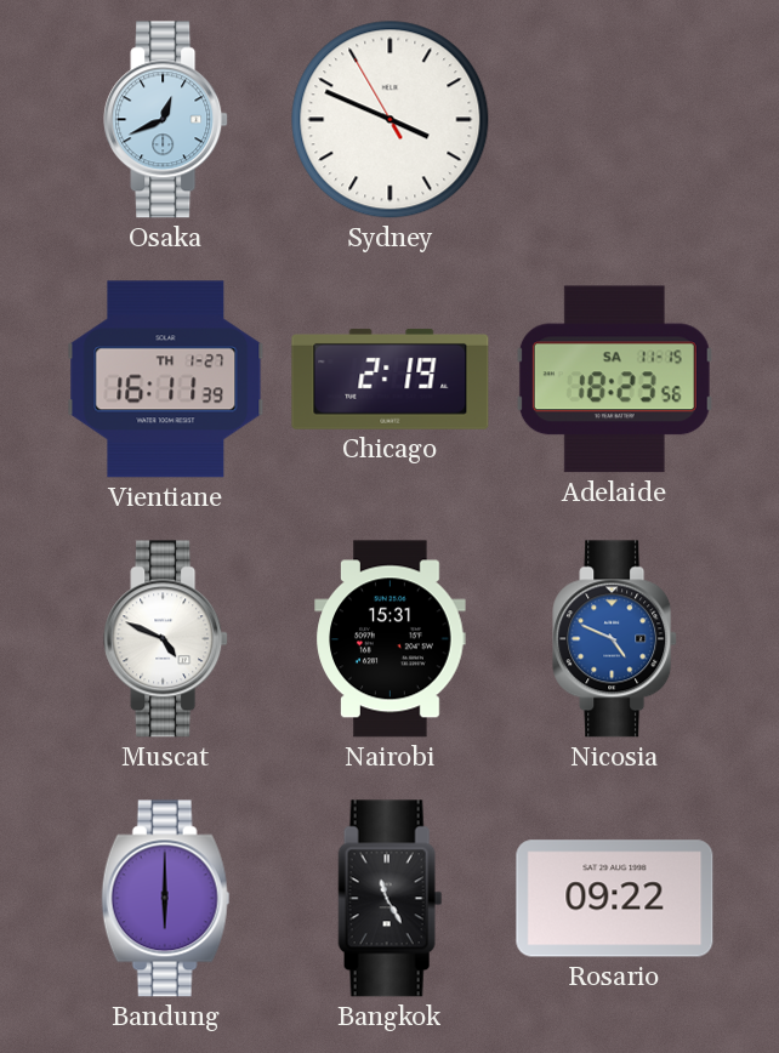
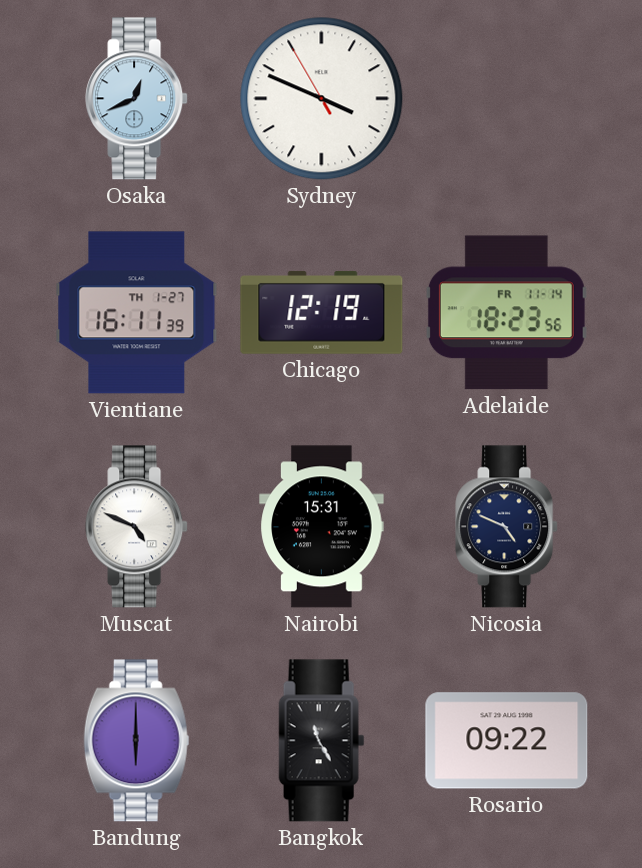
Chicago: 2:19 -> 12:19 (322, 312)
Adelaide date: SA 11-15 -> FR 11-14 (506, 313)
Nicosia dial: blue -> navy (507, 527)
